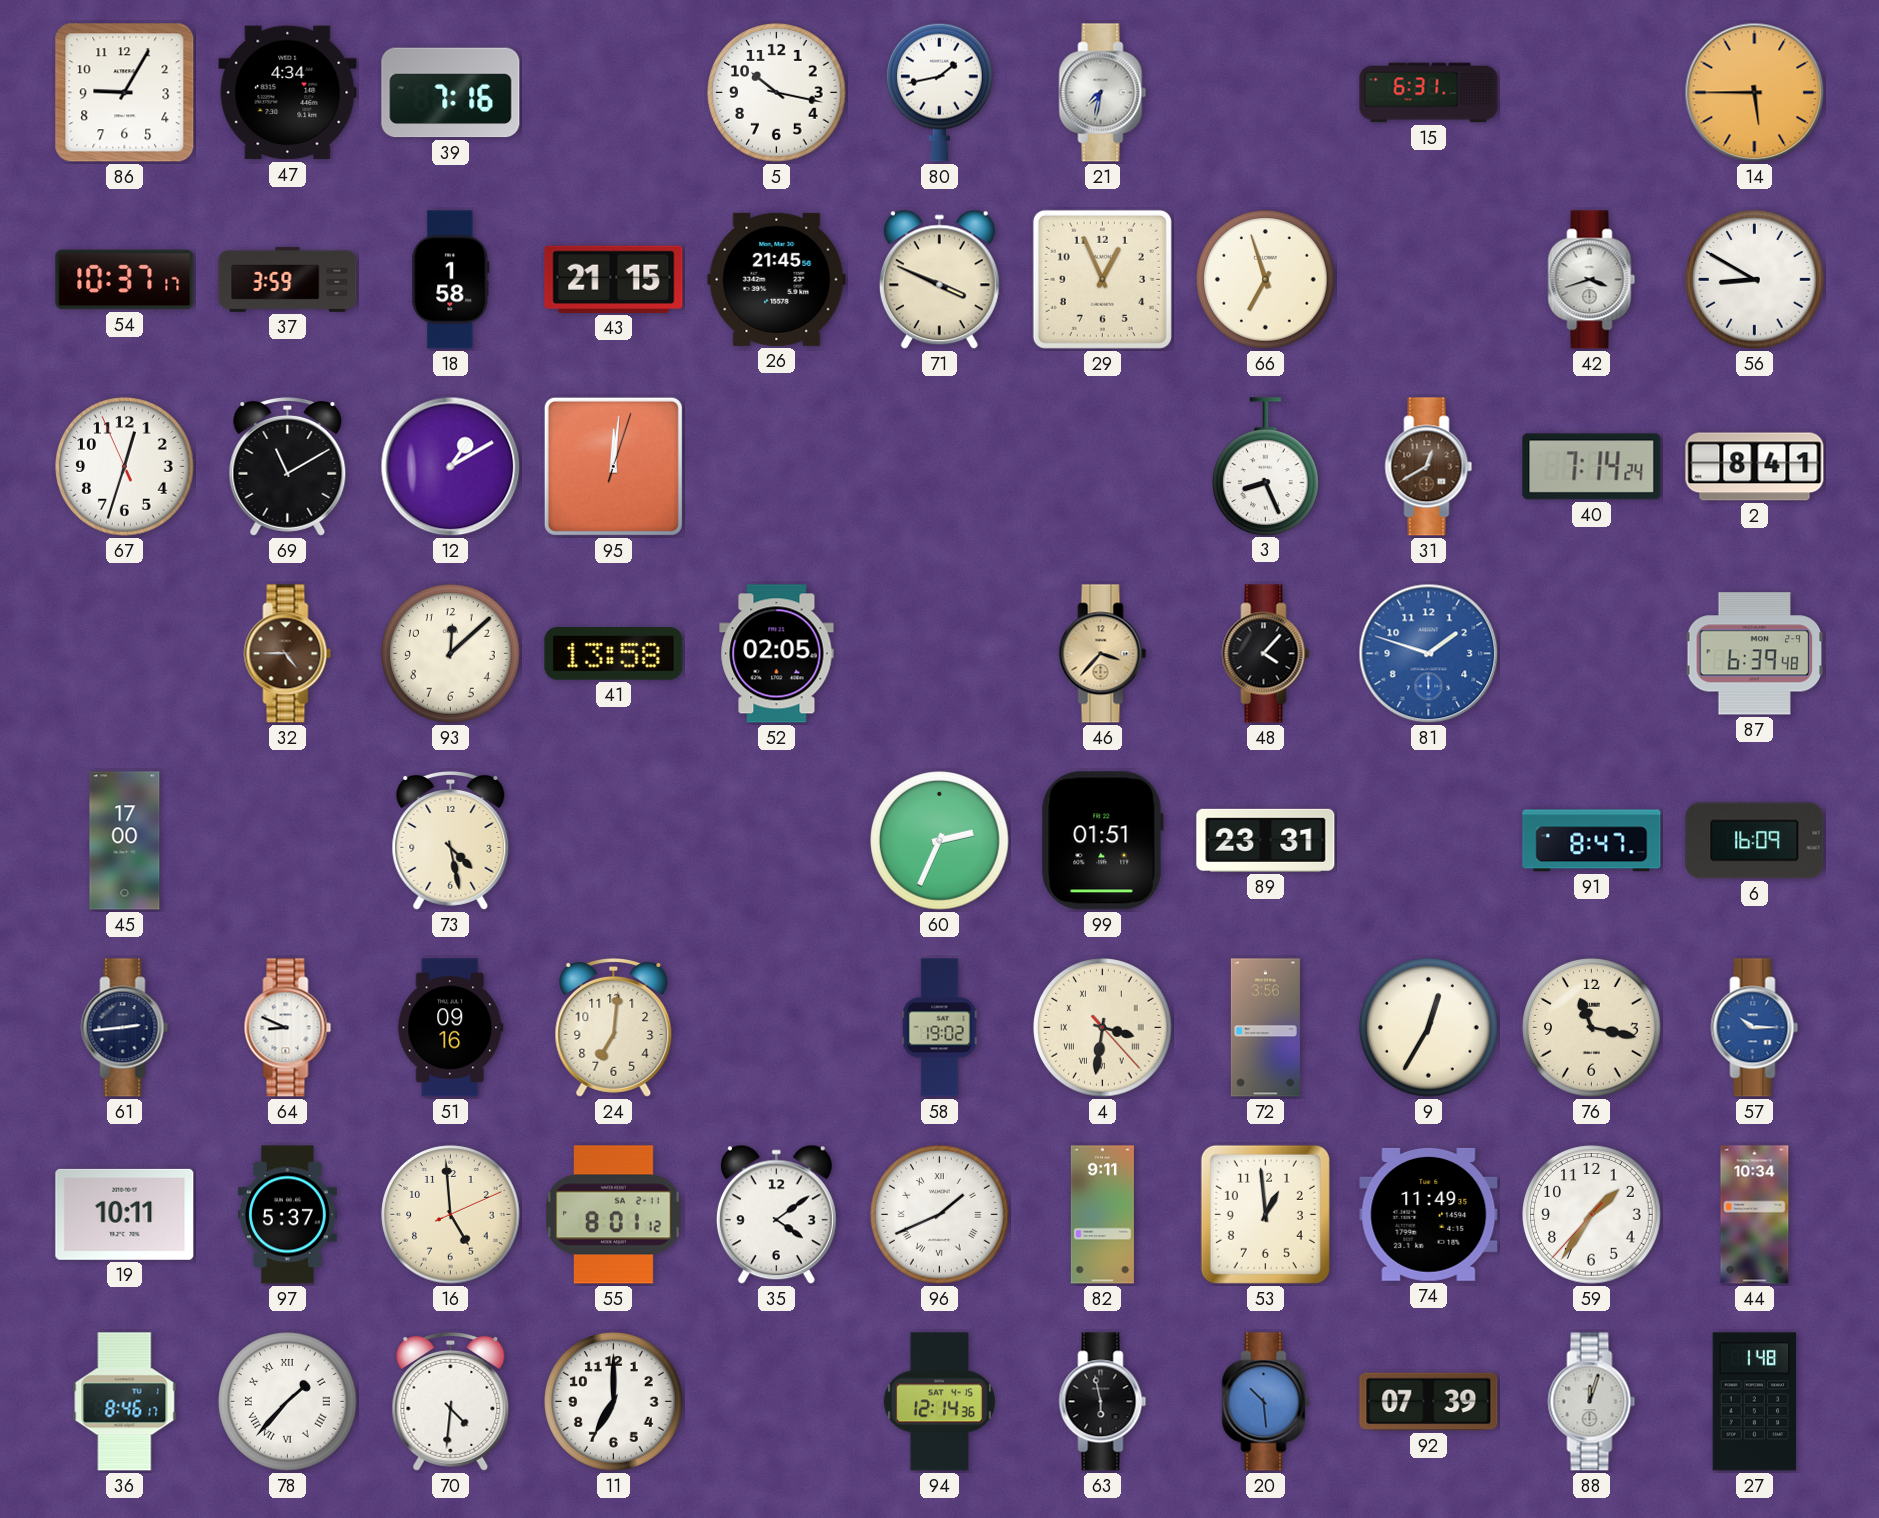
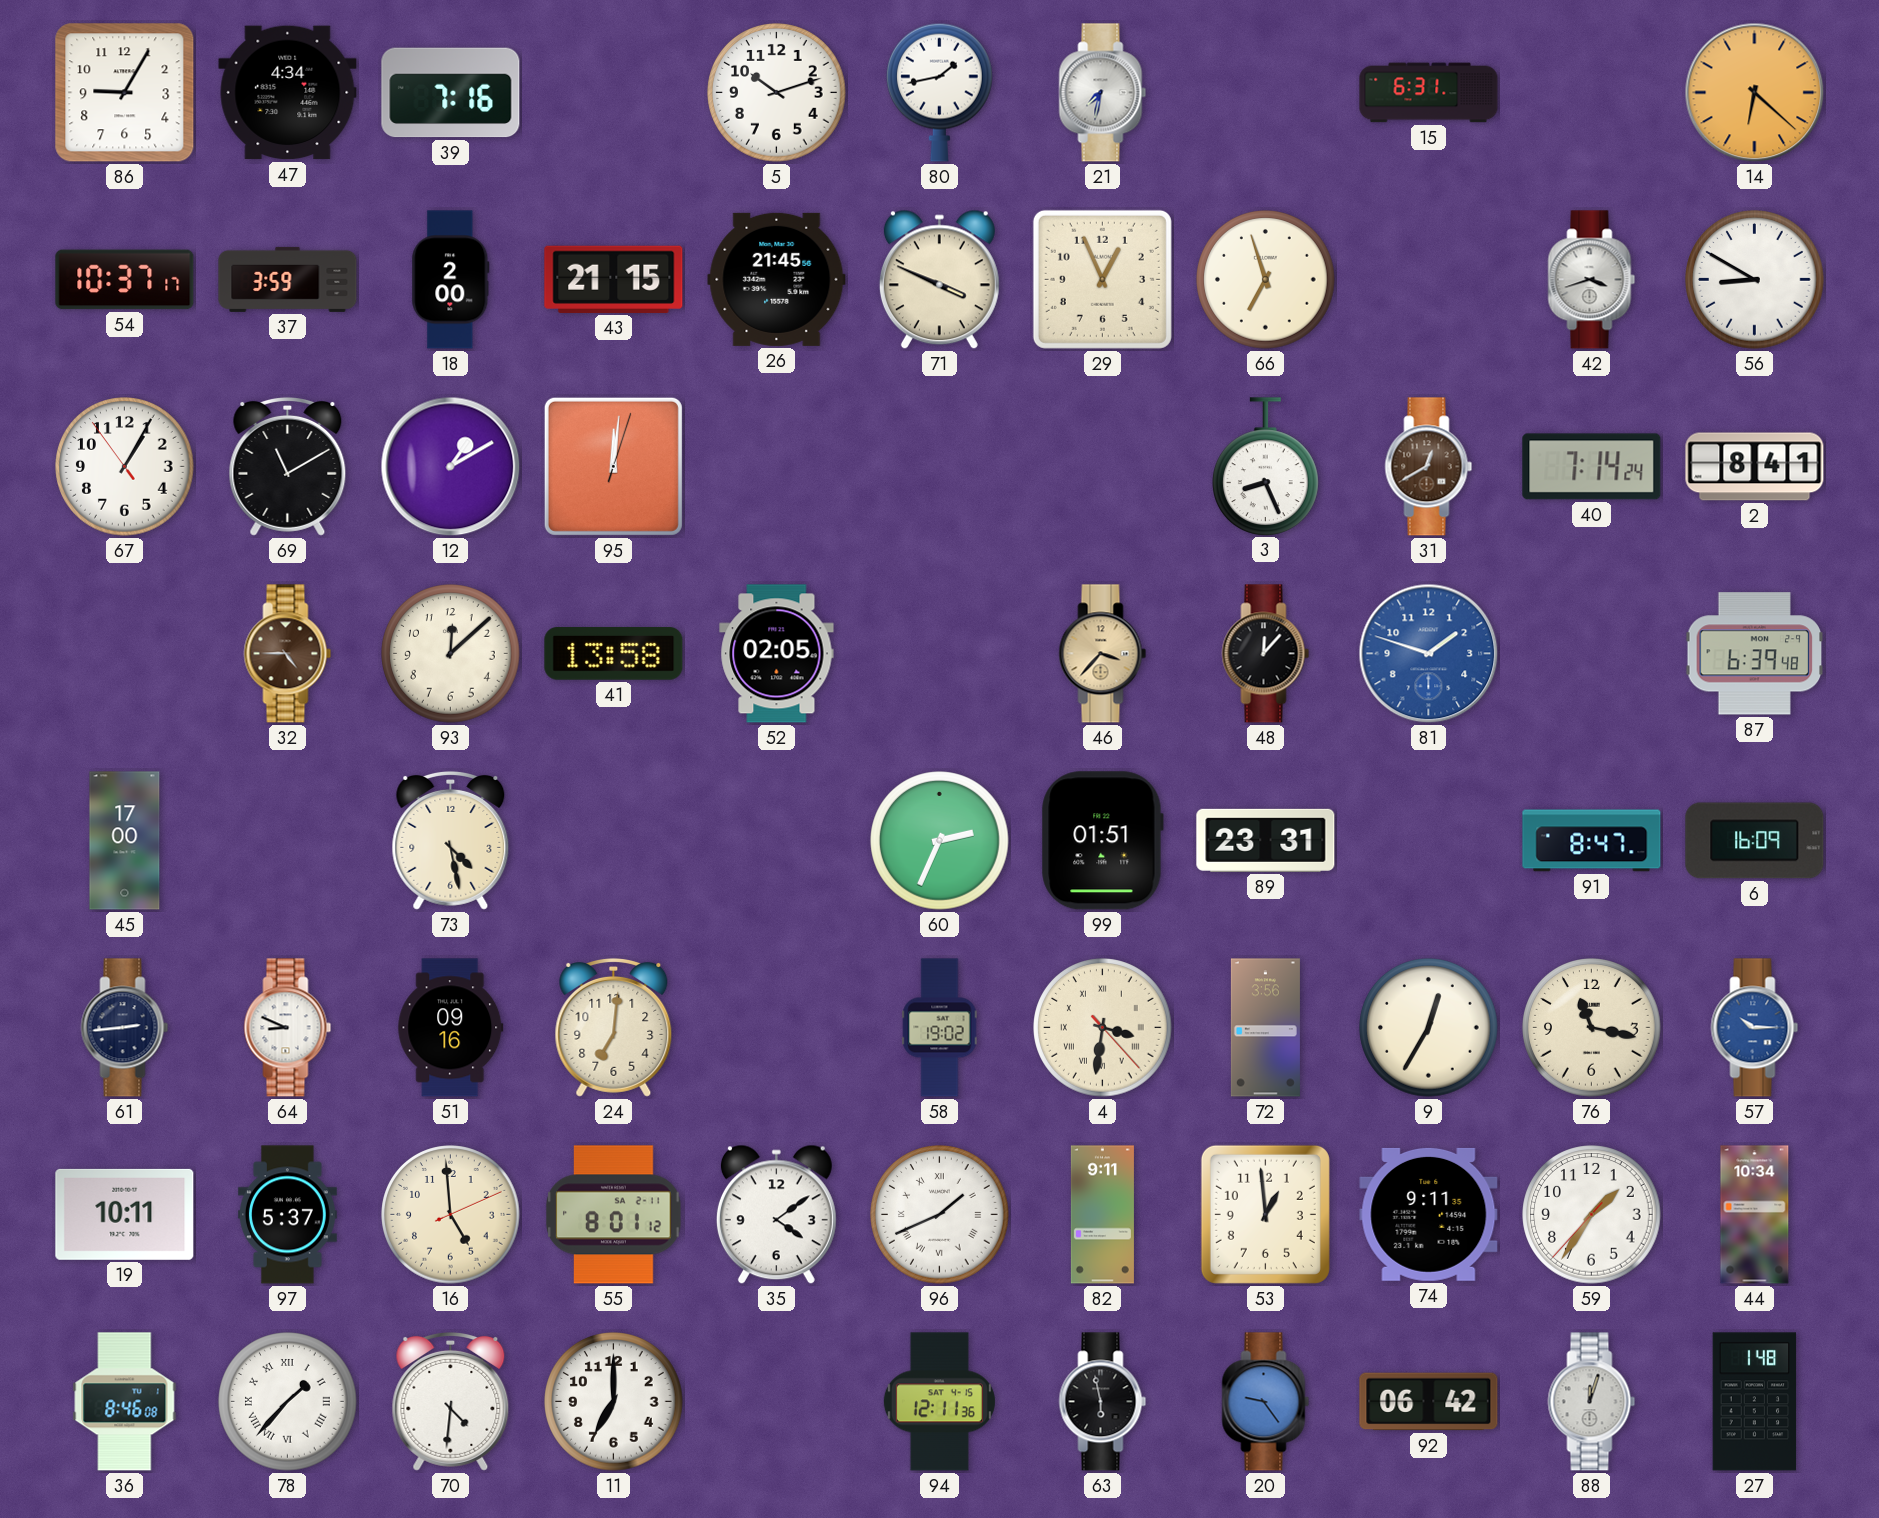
5: 10:17 -> 10:12 (777, 93)
14: 5:45 -> 6:22 (1755, 93)
18: 1:58 -> 2:00 (451, 280)
67: 12:32 -> 1:04 (125, 467)
48: 4:07 -> 12:07 (1266, 654)
74: 11:49 -> 9:11 (1429, 1214)
36: 8:46:17 -> 8:46:08 (125, 1402)
94: 12:14 -> 12:11 (939, 1402)
20: 10:29 -> 9:24 (1266, 1402)
92: 07:39 -> 06:42 (1429, 1402)
